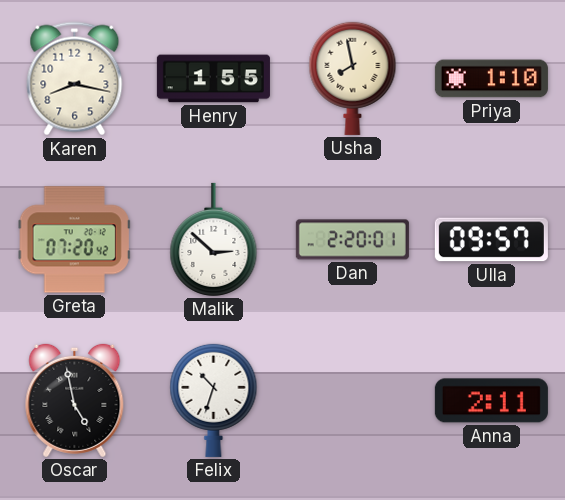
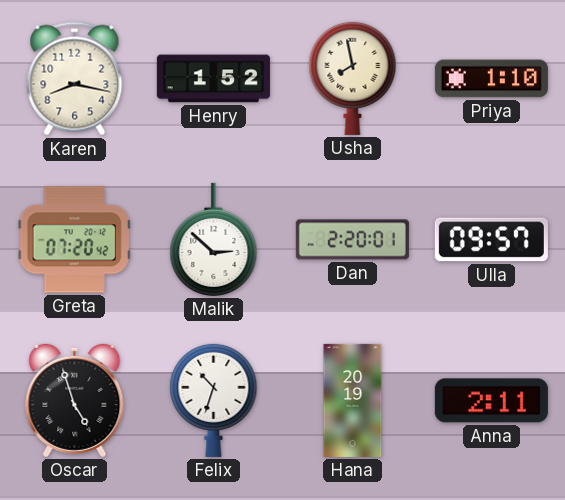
Henry: 1:55 -> 1:52 (213, 79)
Oscar: 4:58 -> 4:57 (75, 400)
Hana: none -> 20:19 (353, 400)
